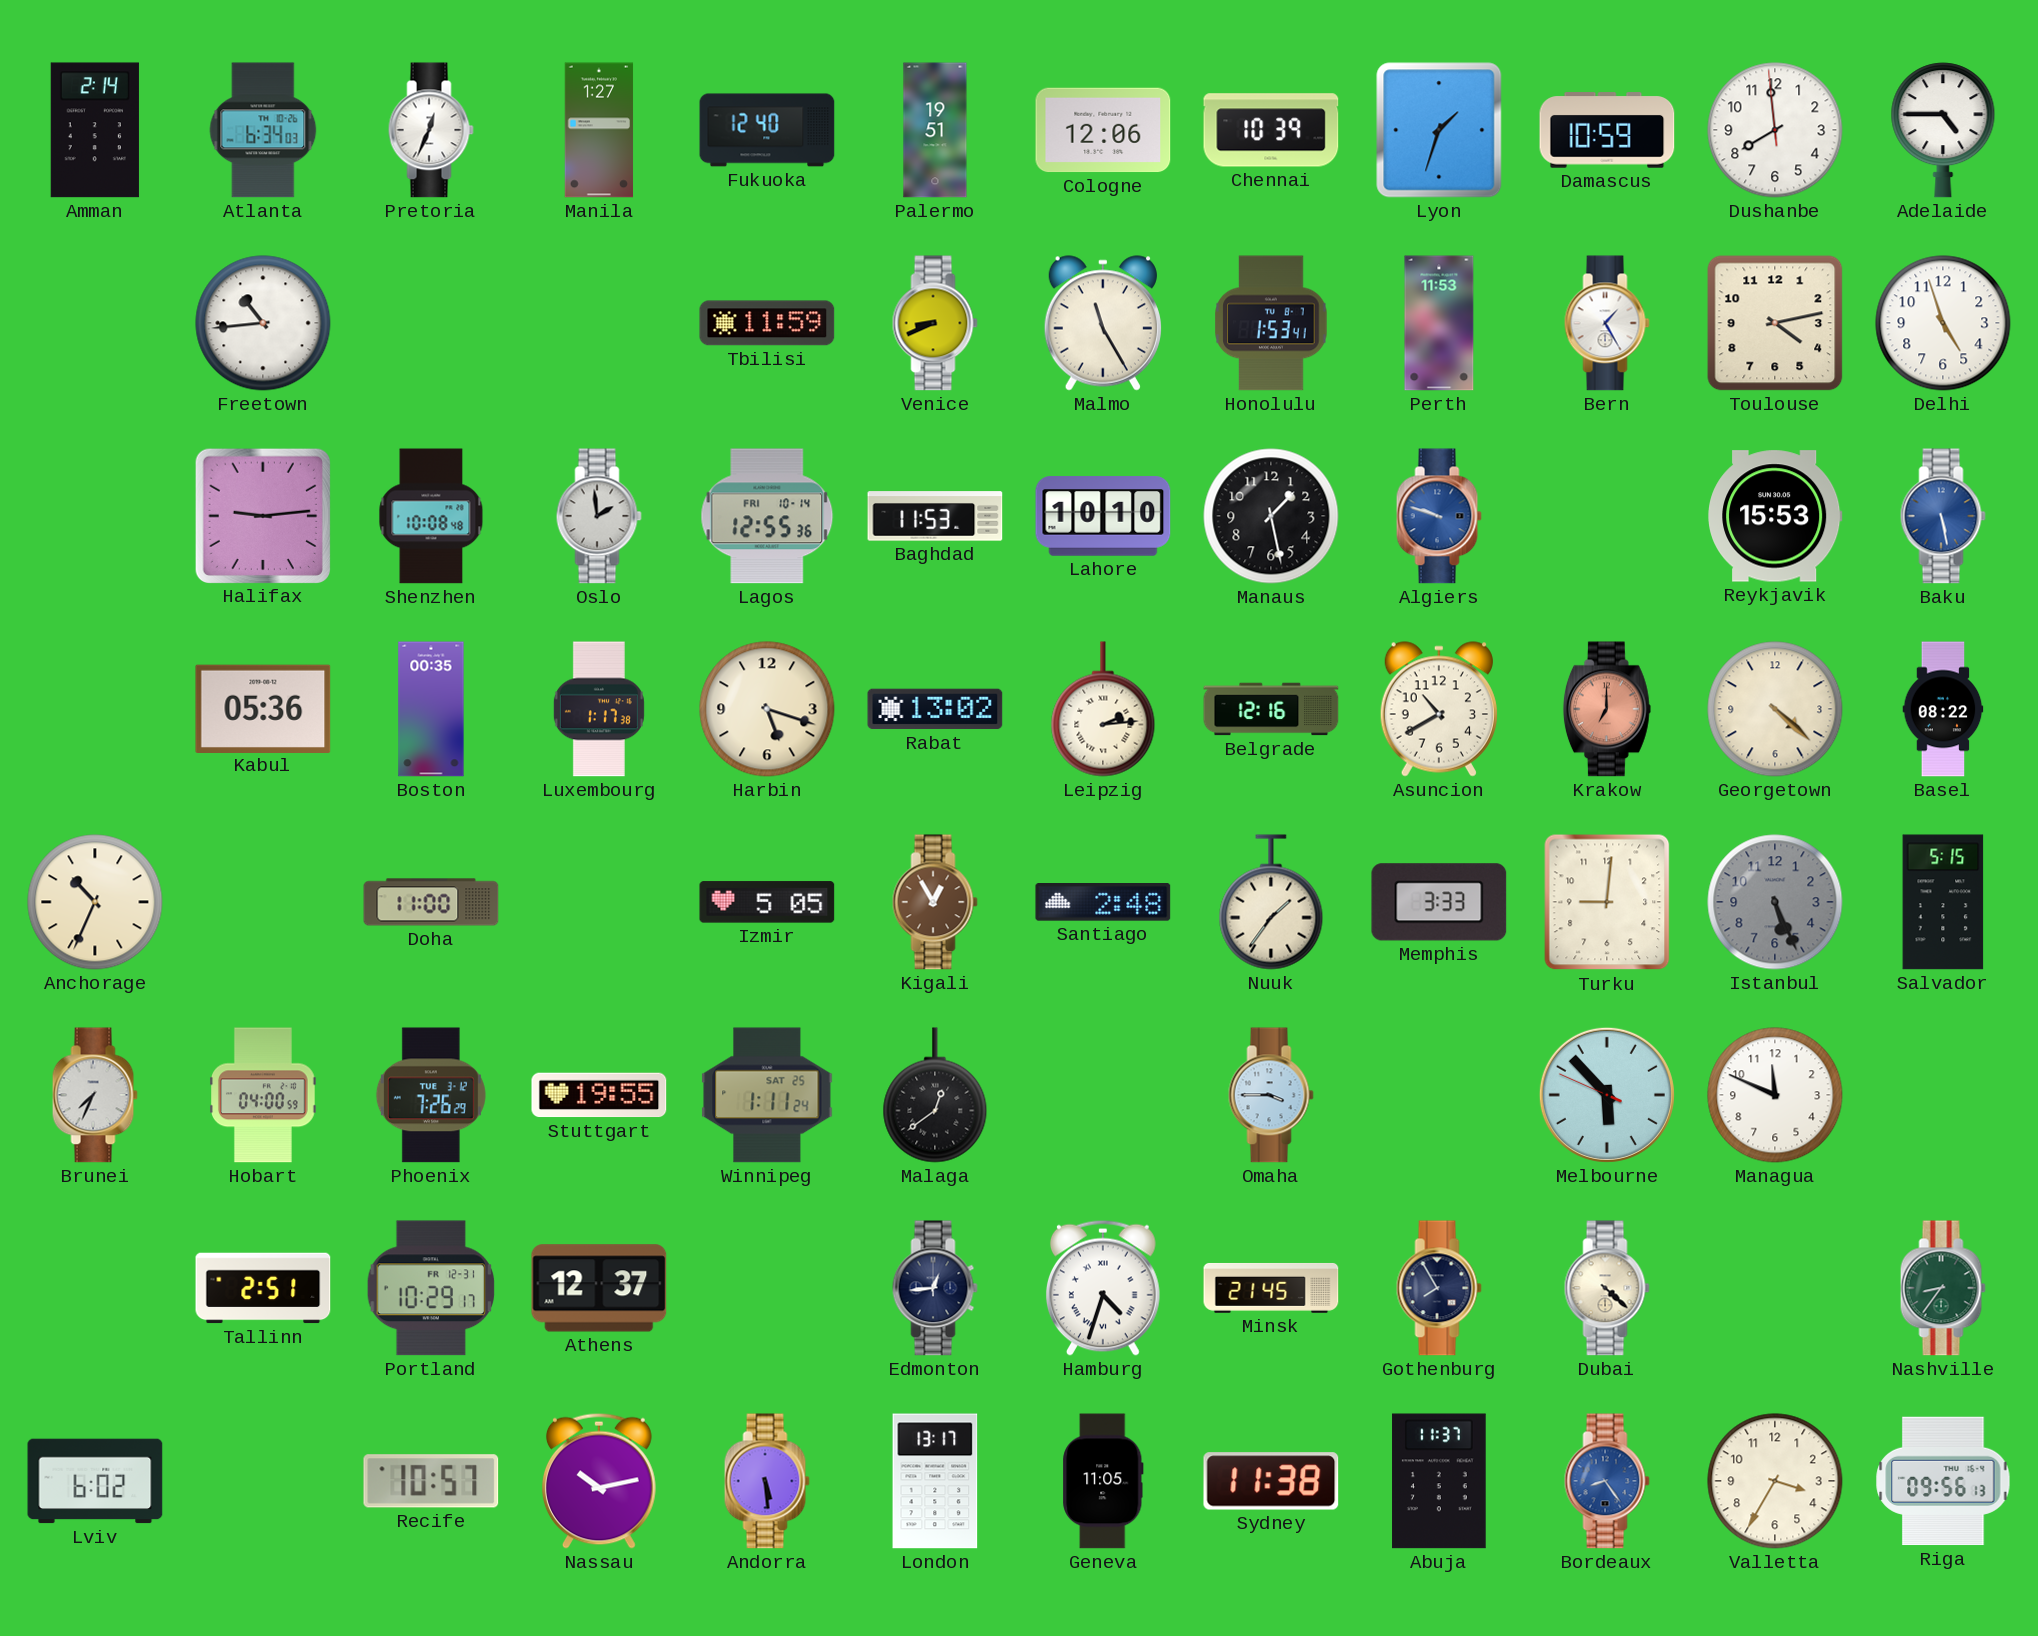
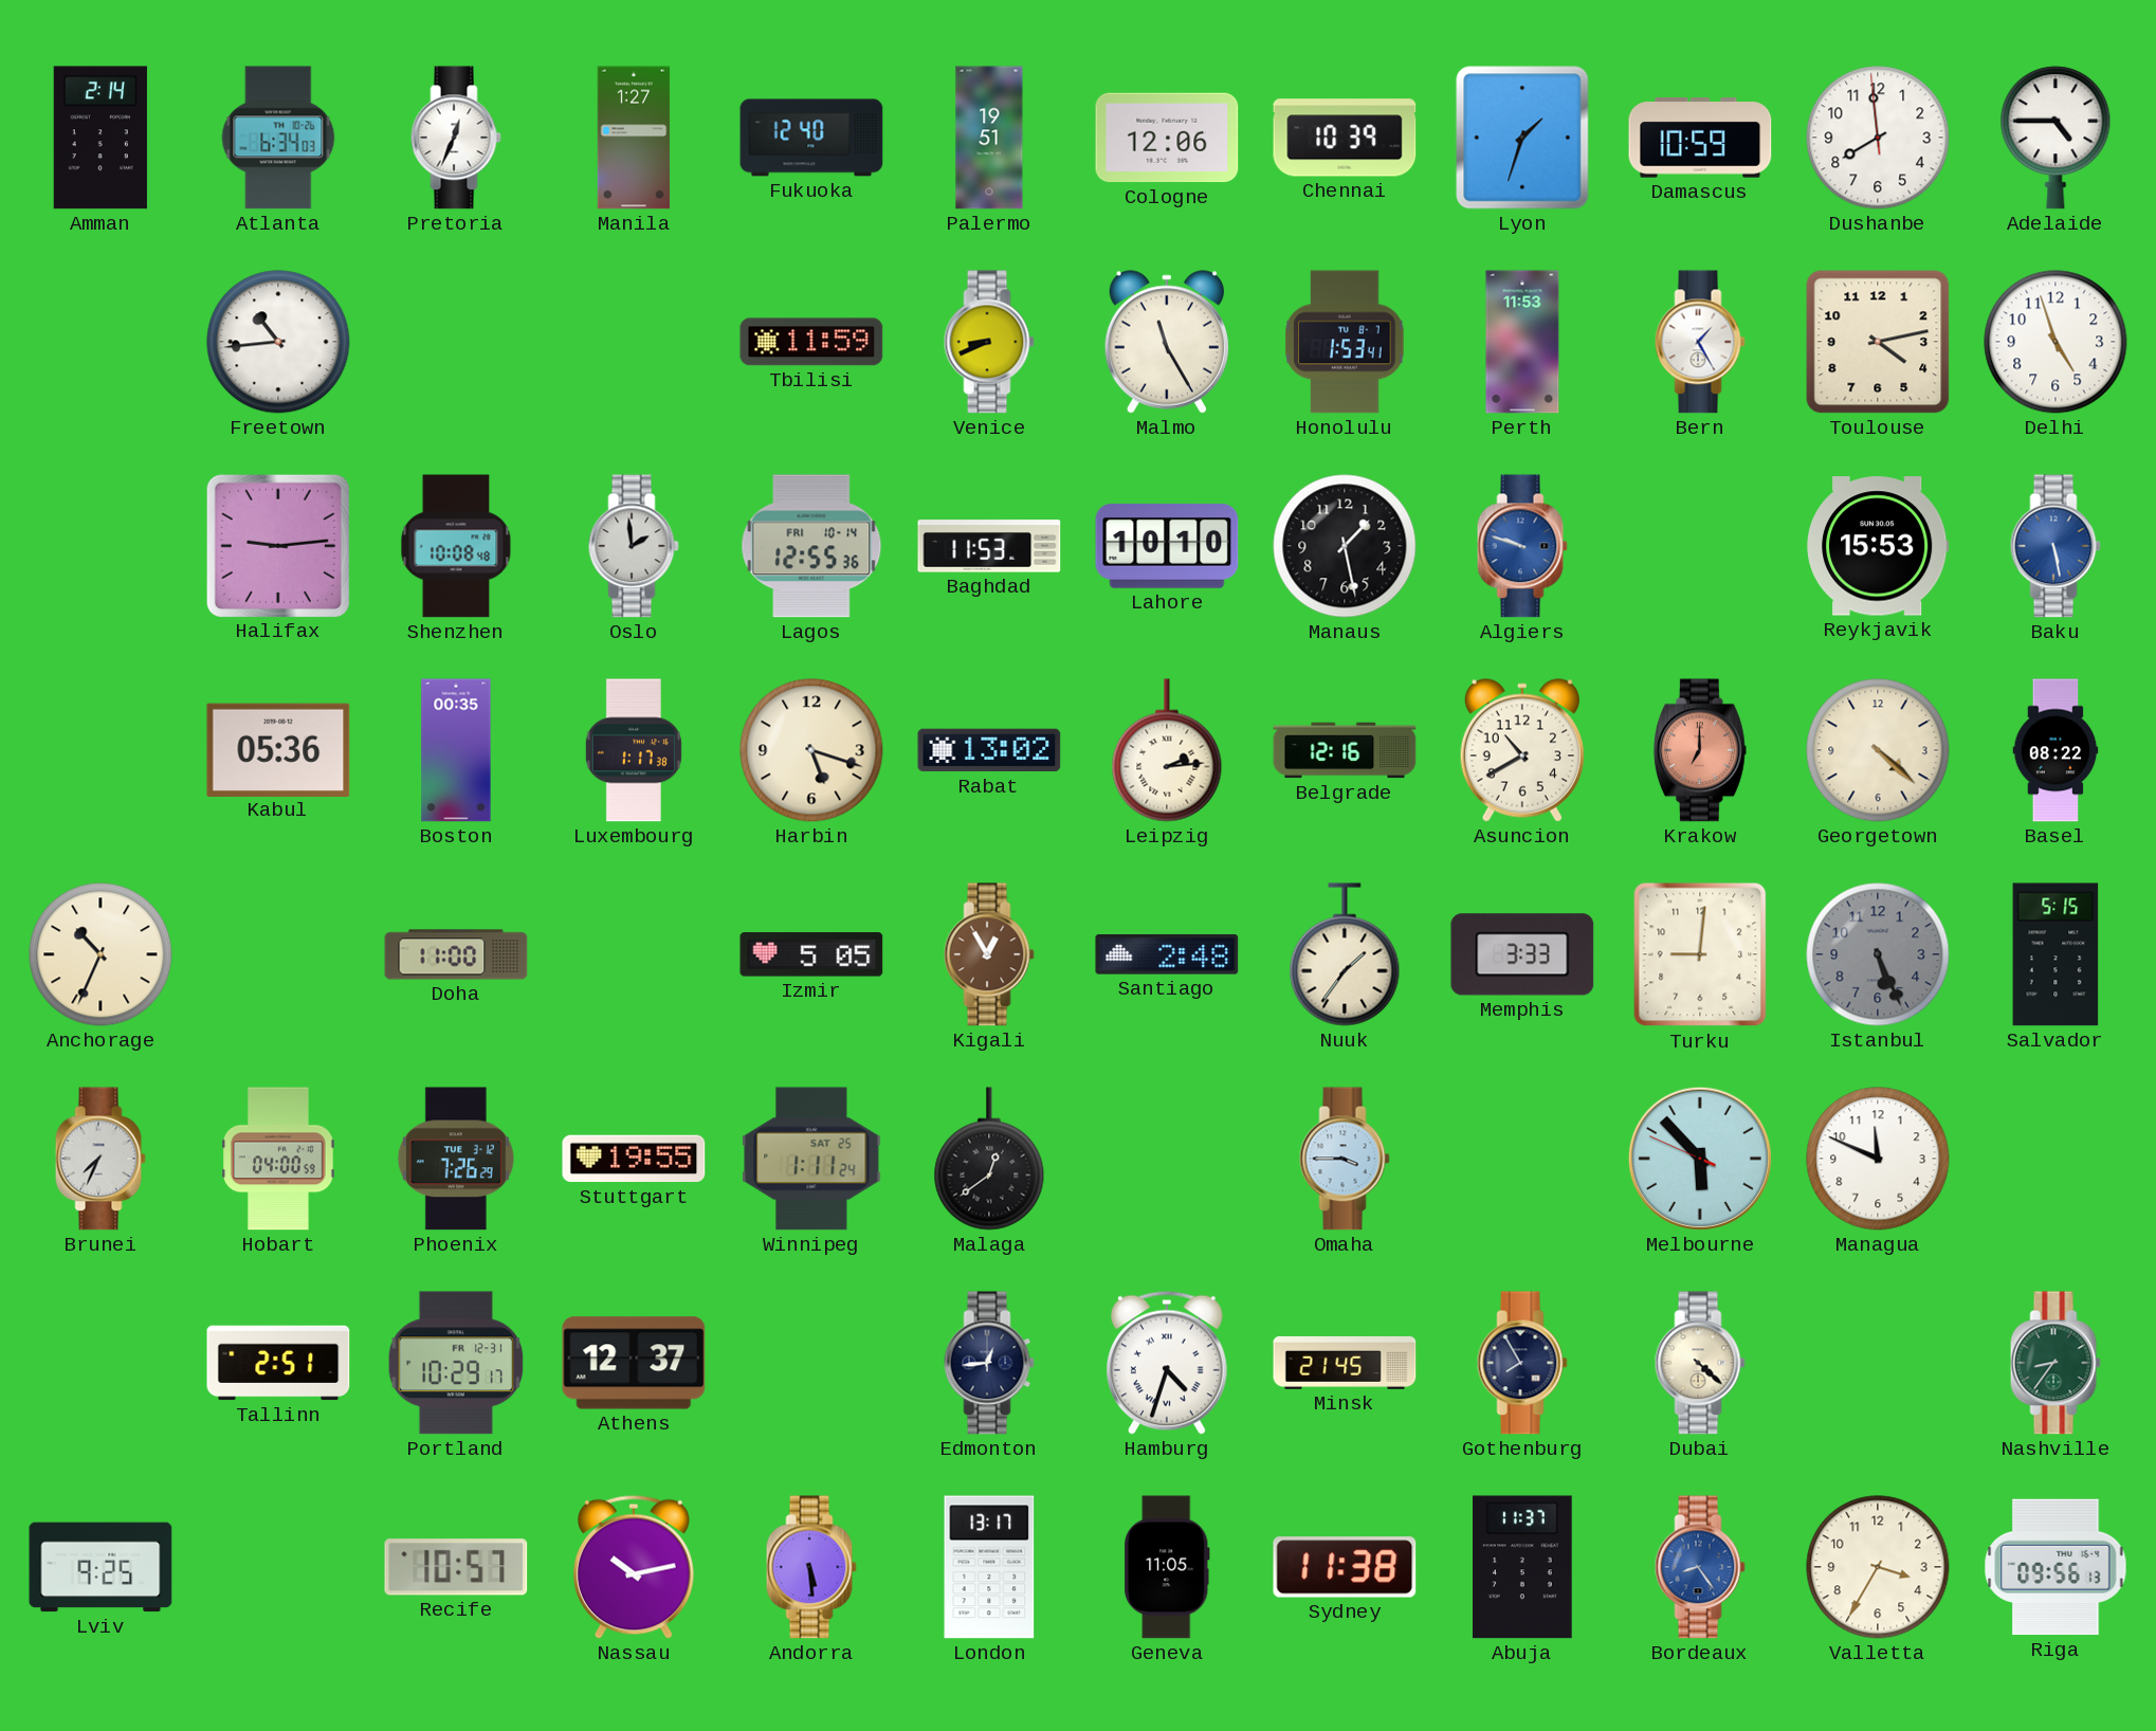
Lviv: 6:02 -> 9:25 (101, 1567)
